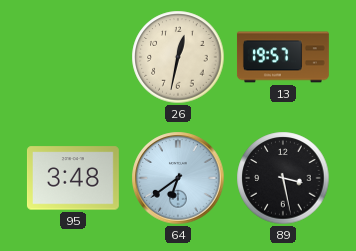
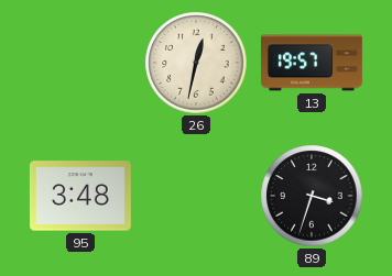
64: 6:39 -> none (178, 178)
89: 3:28 -> 3:33 (312, 196)
